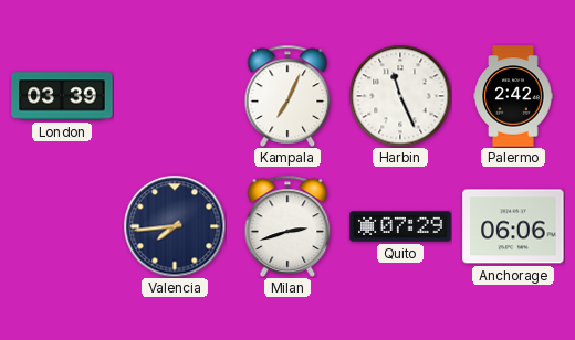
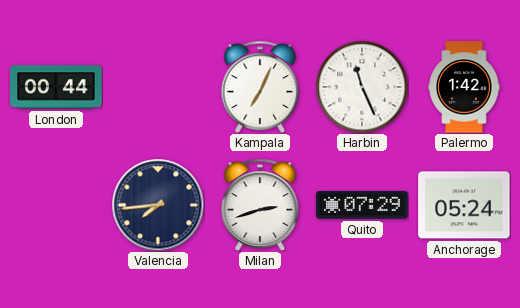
London: 03:39 -> 00:44 (56, 87)
Palermo: 2:42 -> 1:42 (464, 87)
Anchorage: 06:06 -> 05:24 (464, 205)
